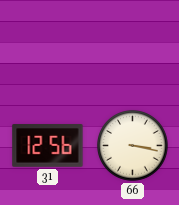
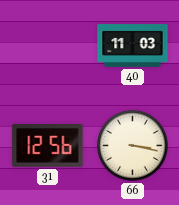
40: none -> 11:03 (133, 46)
